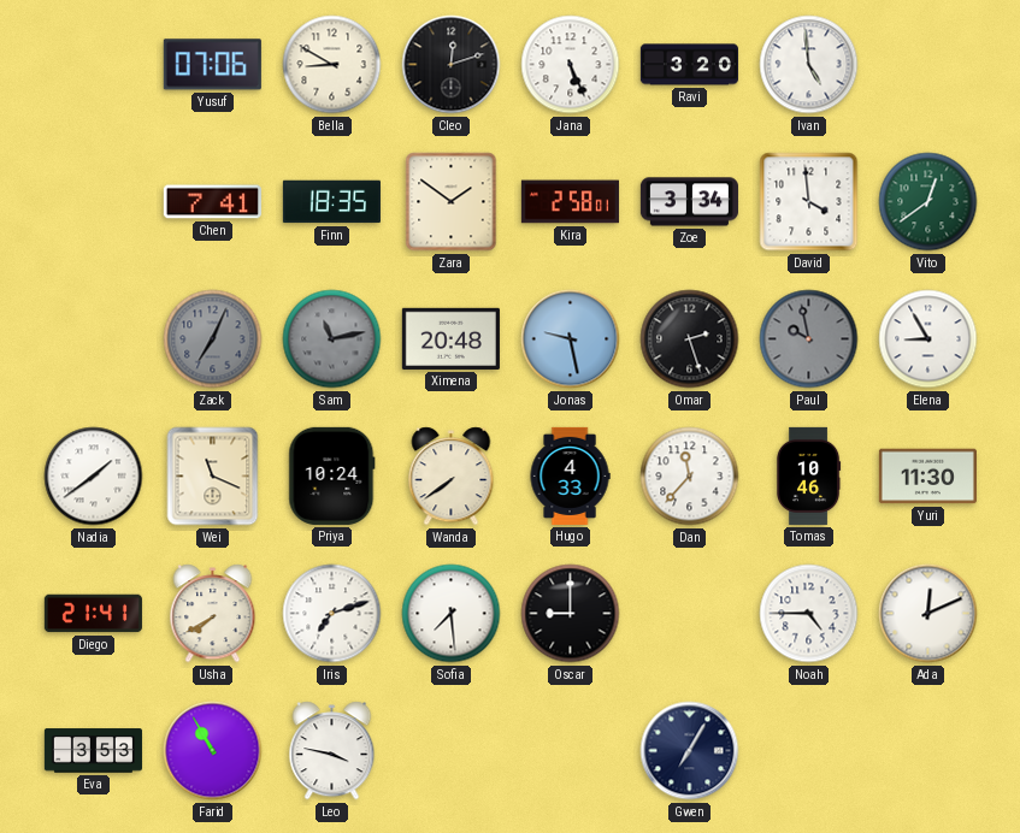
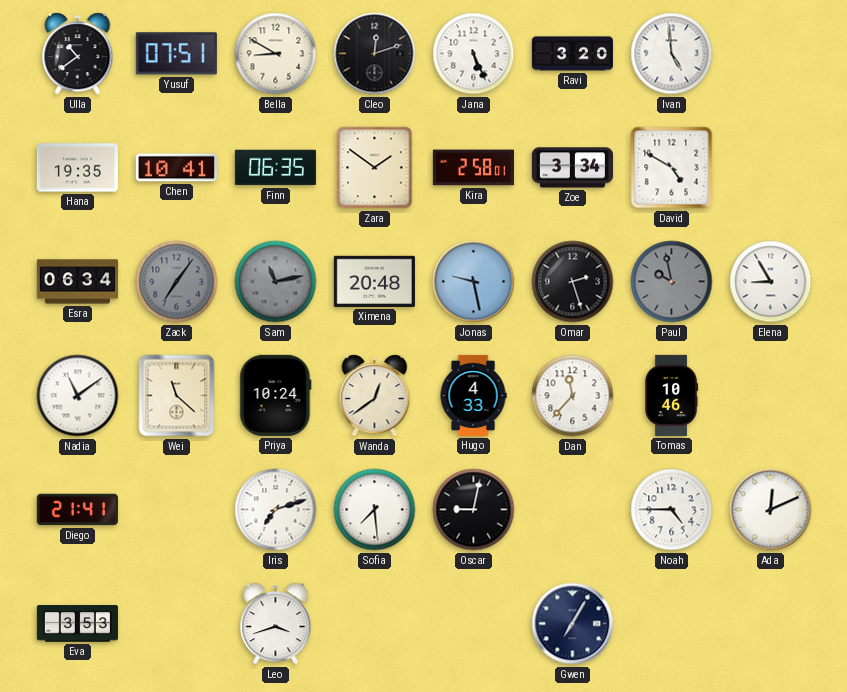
Ulla: none -> 10:39 (78, 54)
Yusuf: 07:06 -> 07:51 (176, 54)
Hana: none -> 19:35 (77, 168)
Chen: 7:41 -> 10:41 (176, 168)
Finn: 18:35 -> 06:35 (275, 168)
David: 3:59 -> 4:50 (672, 168)
Vito: 12:39 -> none (928, 202)
Esra: none -> 06:34 (77, 282)
Zack: 7:04 -> 7:06 (177, 282)
Nadia: 1:39 -> 11:09 (78, 396)
Wei: 11:19 -> 11:22 (177, 396)
Wanda: 7:39 -> 12:39 (375, 396)
Yuri: 11:30 -> none (927, 477)
Usha: 7:40 -> none (213, 614)
Oscar: 9:00 -> 9:02 (474, 510)
Farid: 10:55 -> none (213, 751)
Leo: 3:47 -> 3:42 (276, 624)
